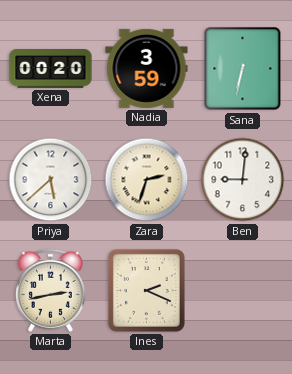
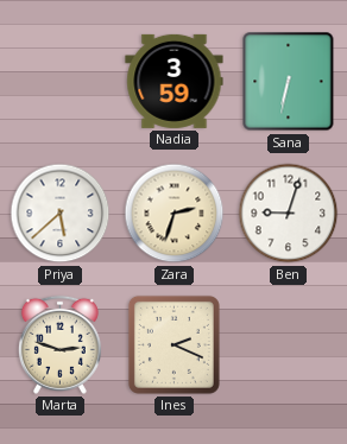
Xena: 00:20 -> none (51, 69)
Ben: 9:01 -> 9:03 (289, 214)
Marta: 2:43 -> 2:48 (59, 344)
